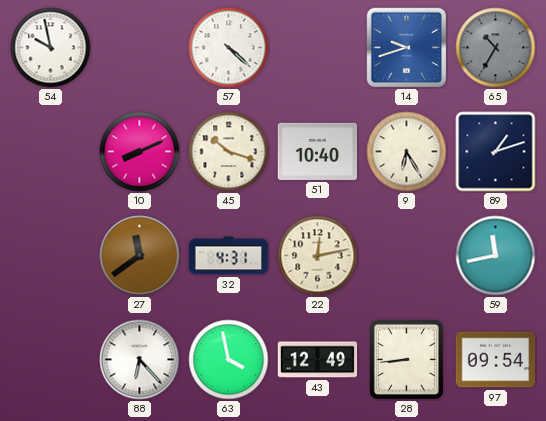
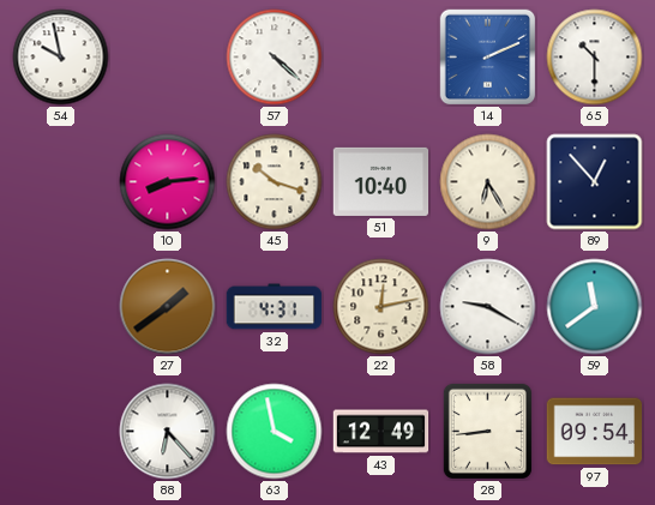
14: 9:42 -> 2:11 (488, 58)
65: 10:35 -> 10:30 (595, 58)
65 dial: grey -> white (595, 58)
10: 8:11 -> 8:14 (168, 182)
89: 1:12 -> 12:53 (595, 182)
27: 11:39 -> 1:39 (168, 307)
58: none -> 9:20 (488, 307)
59: 11:43 -> 11:39 (595, 307)
